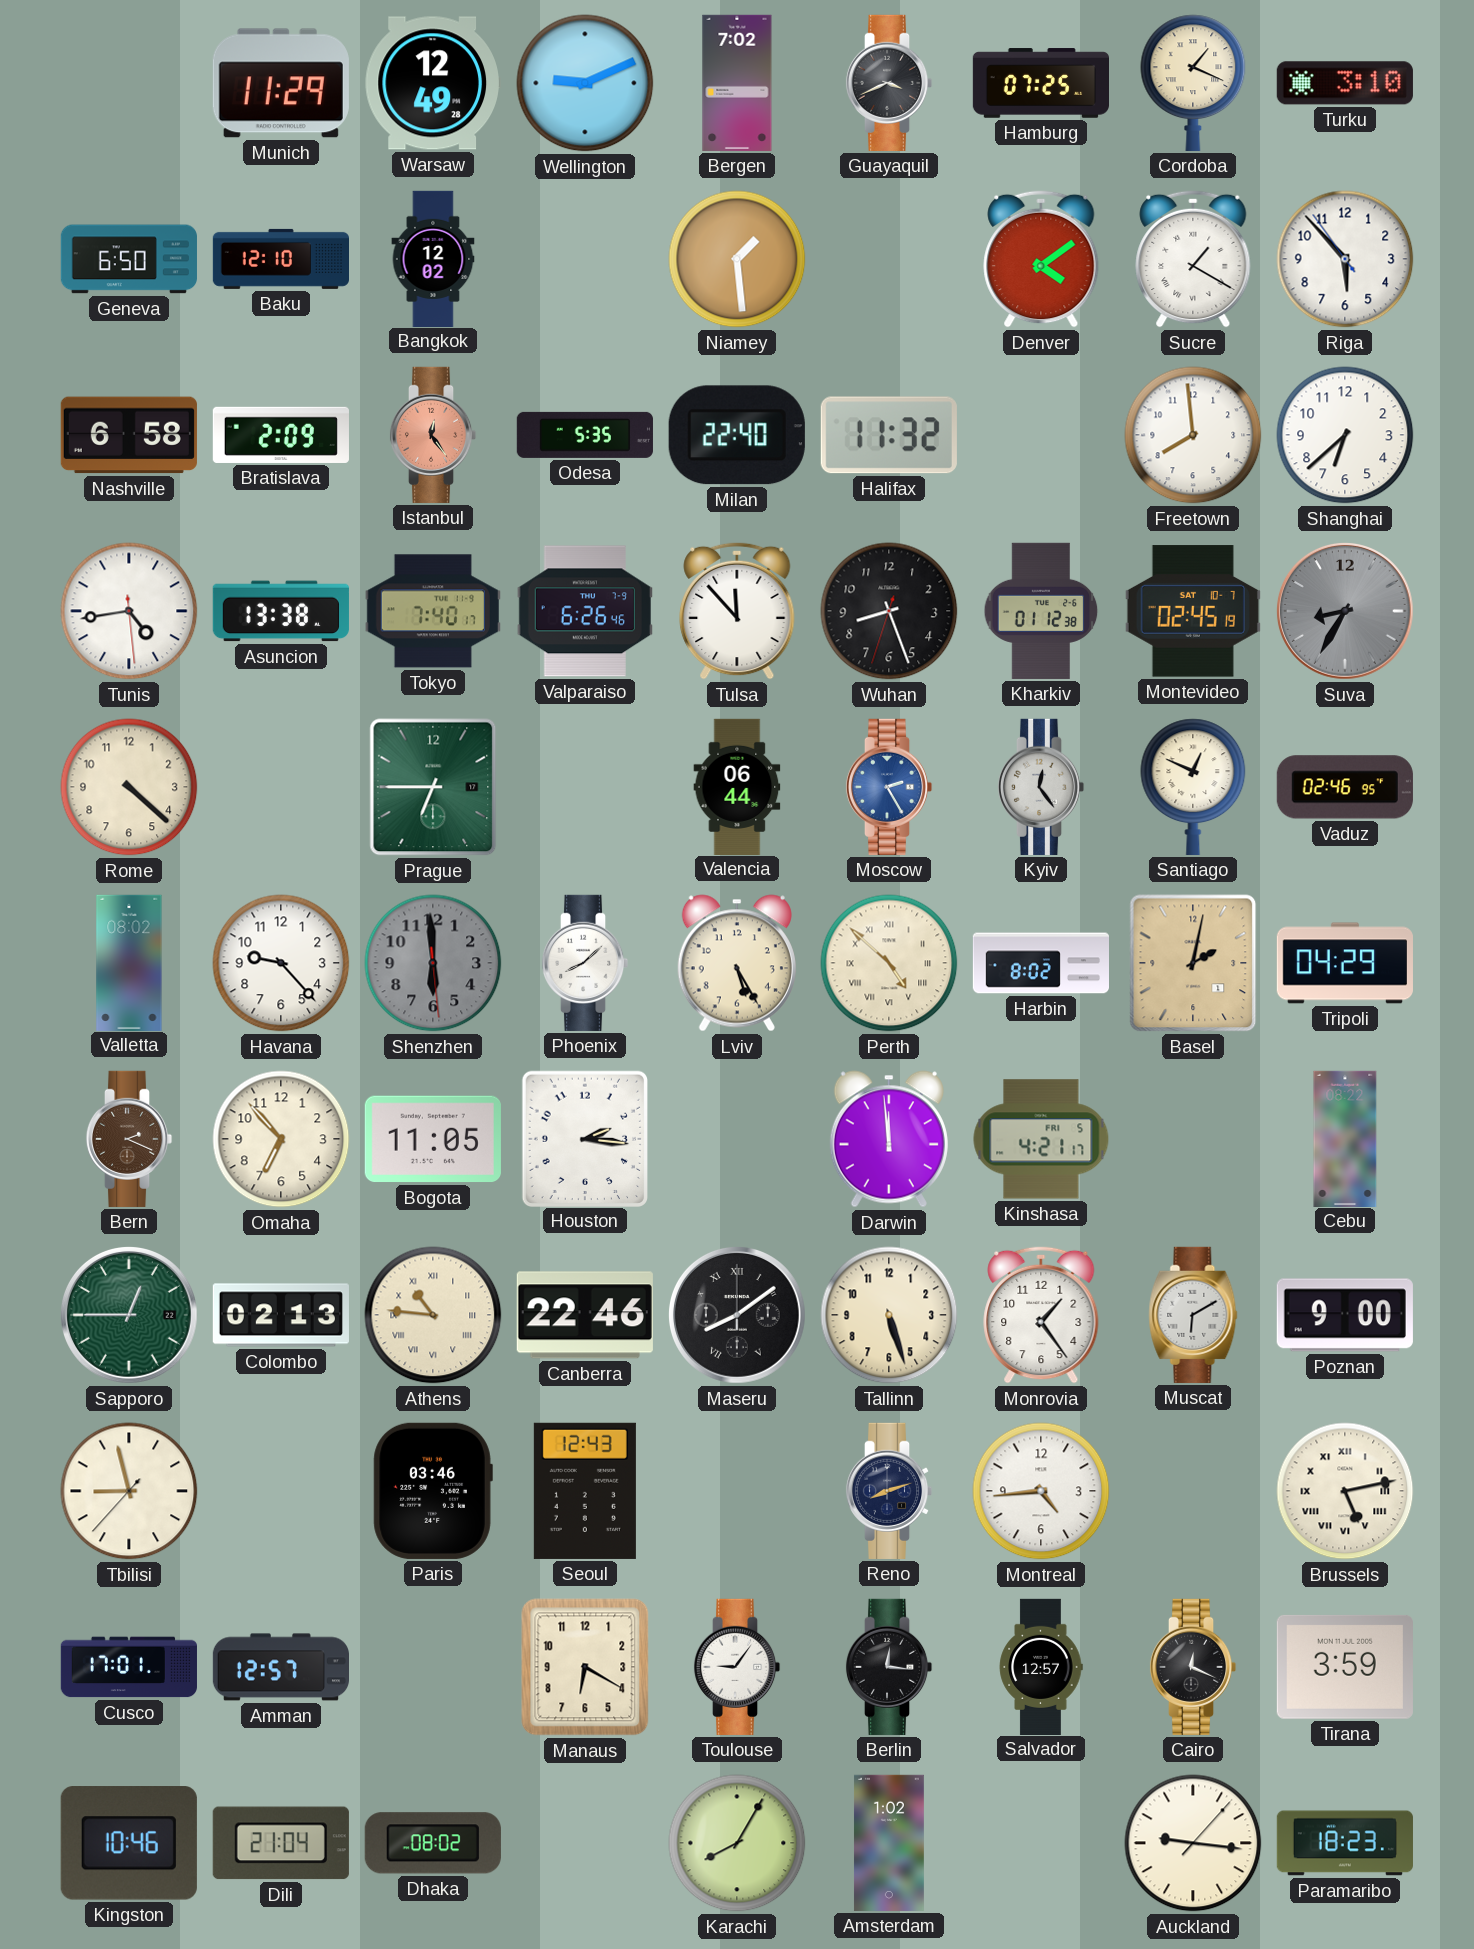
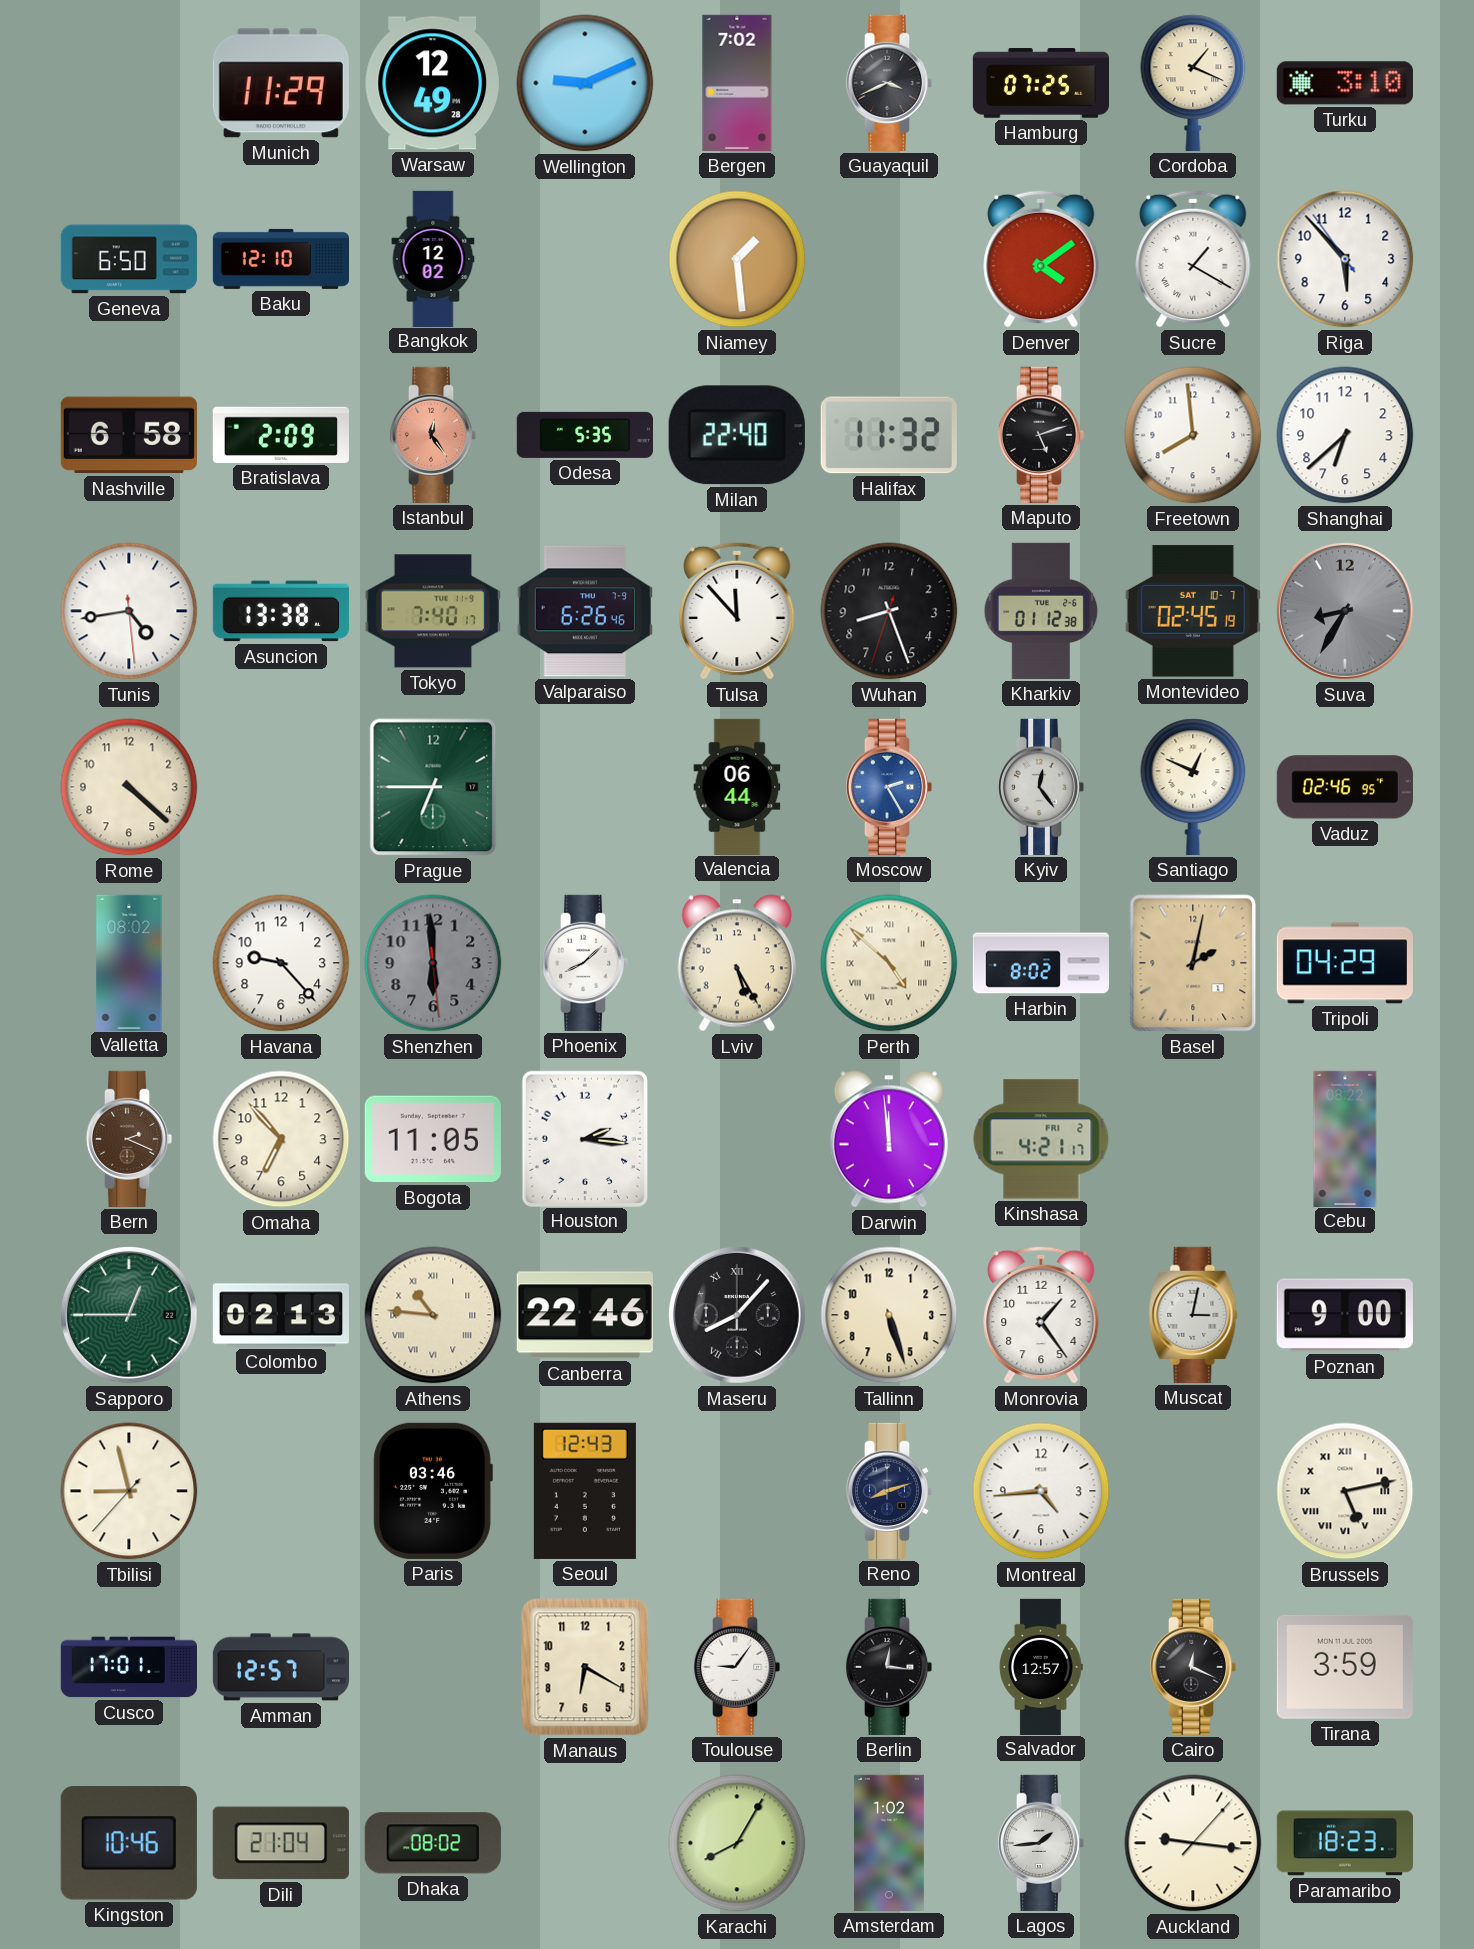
Maputo: none -> 5:12 (1041, 435)
Kinshasa date: FRI 5 -> FRI 2 (1041, 1139)
Maseru: 8:09 -> 8:07 (737, 1315)
Muscat: 6:10 -> 3:02 (1193, 1315)
Lagos: none -> 1:44 (1041, 1843)
